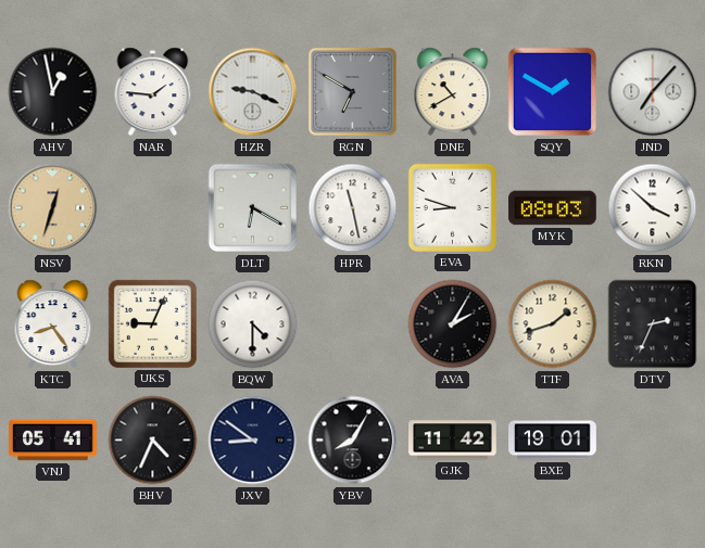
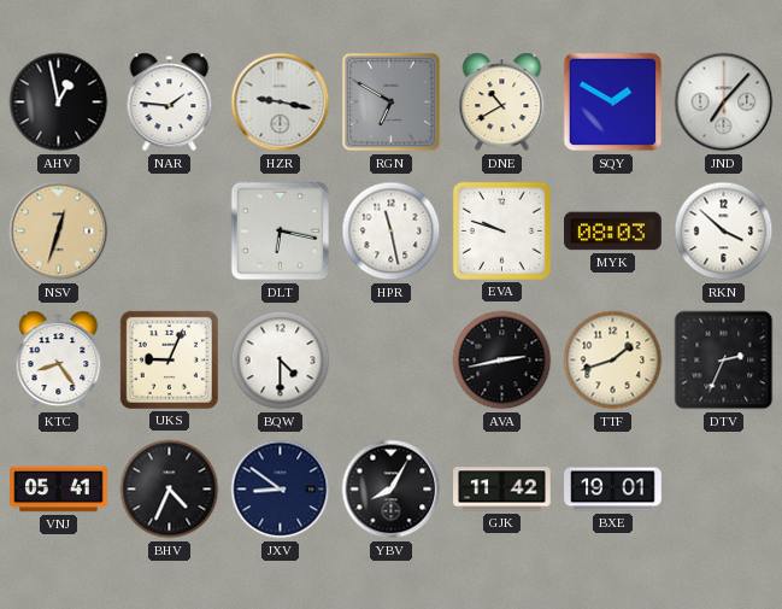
HZR: 9:19 -> 9:17 (281, 103)
DLT: 6:20 -> 6:17 (281, 232)
EVA: 8:48 -> 9:48 (501, 230)
AVA: 2:05 -> 2:43 (502, 361)
